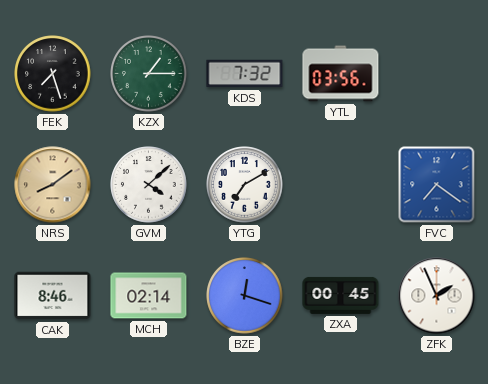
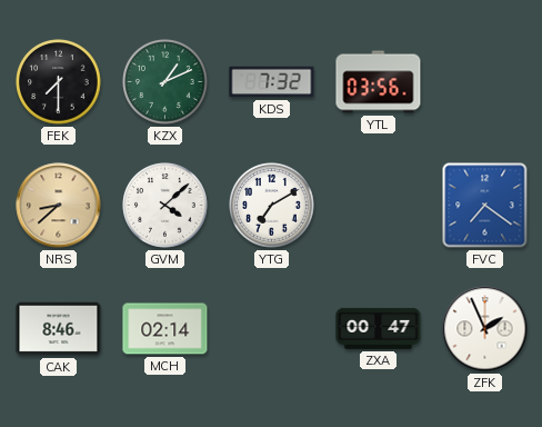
FEK: 7:27 -> 7:30 (59, 82)
KZX: 1:15 -> 1:11 (165, 82)
NRS: 8:09 -> 8:38 (59, 206)
BZE: 12:18 -> none (245, 296)
ZXA: 00:45 -> 00:47 (379, 328)
